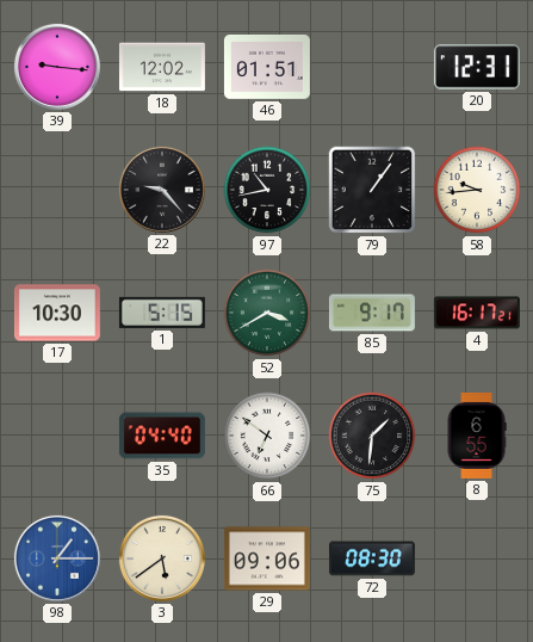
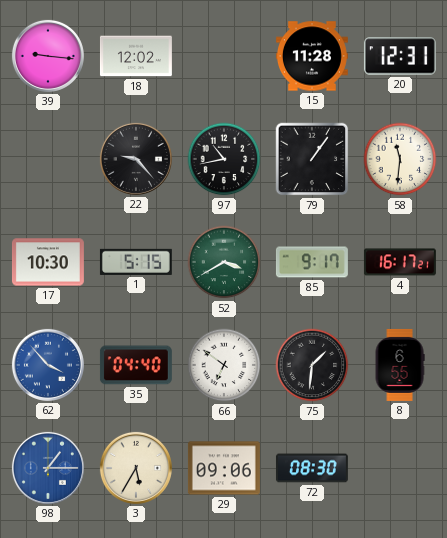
46: 01:51 -> none (267, 68)
15: none -> 11:28 (312, 56)
58: 9:44 -> 11:31 (400, 159)
62: none -> 3:53 (48, 365)
3: 5:39 -> 5:35 (136, 468)
